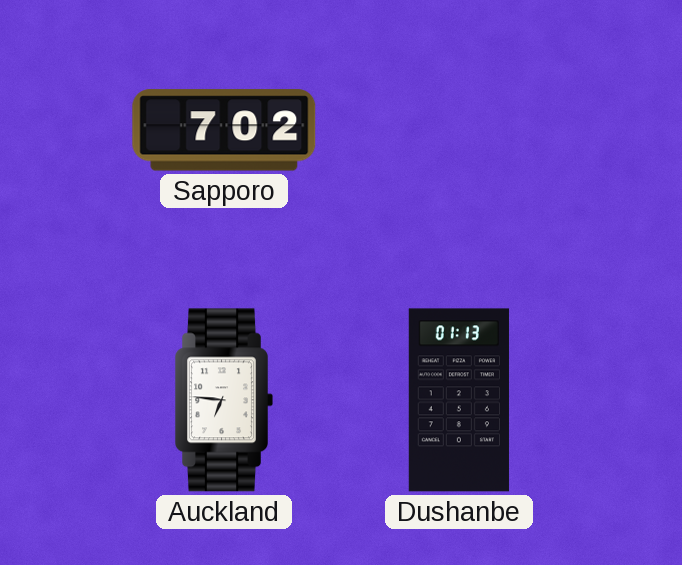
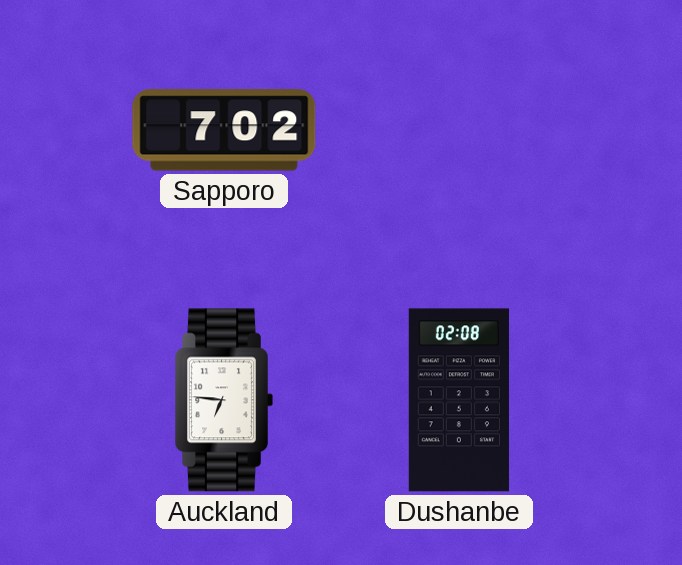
Dushanbe: 01:13 -> 02:08 (459, 400)
